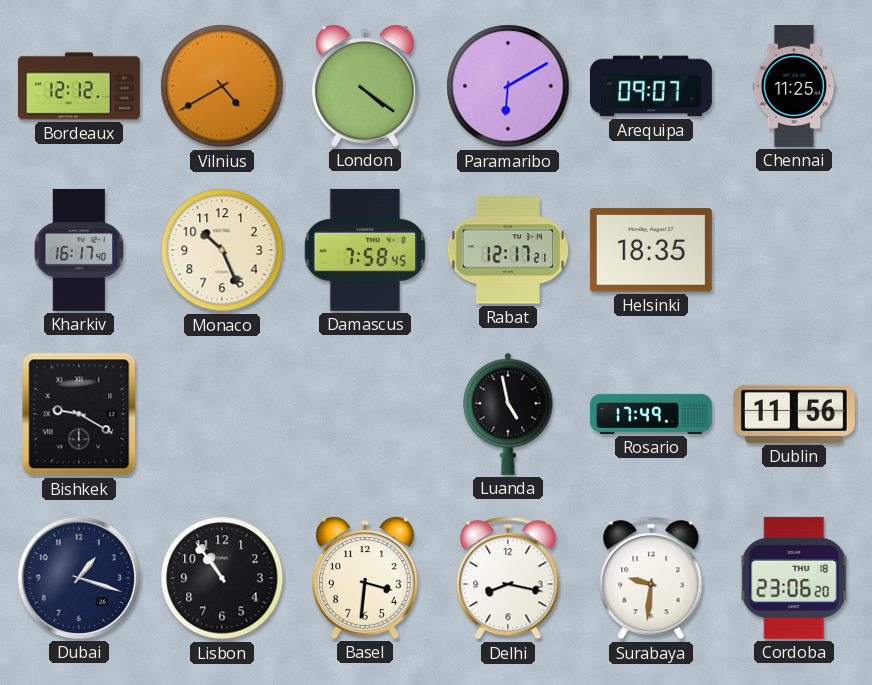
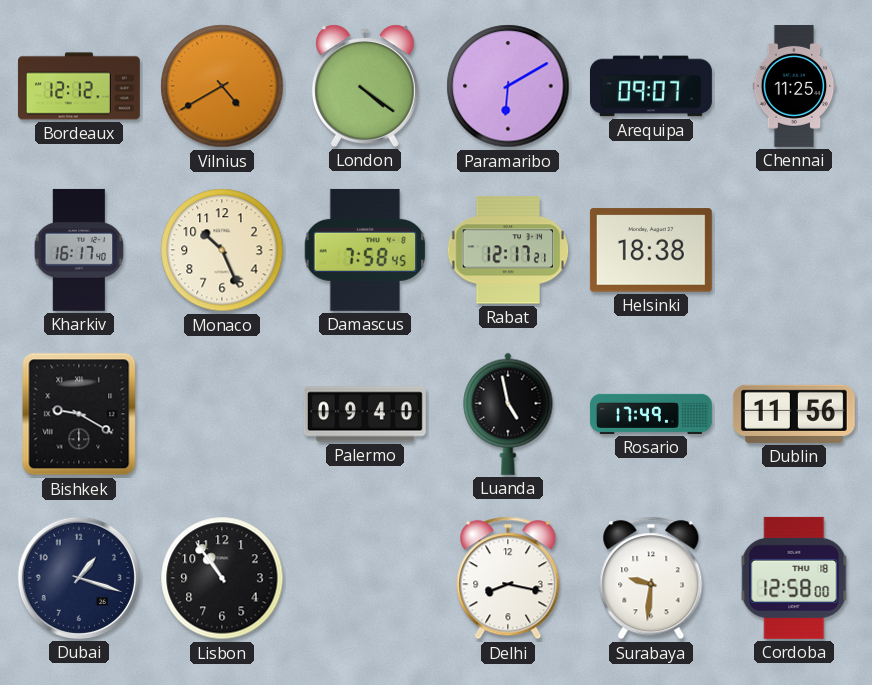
Helsinki: 18:35 -> 18:38 (651, 250)
Palermo: none -> 09:40 (365, 414)
Basel: 3:31 -> none (366, 578)
Cordoba: 23:06 -> 12:58 (794, 578)
